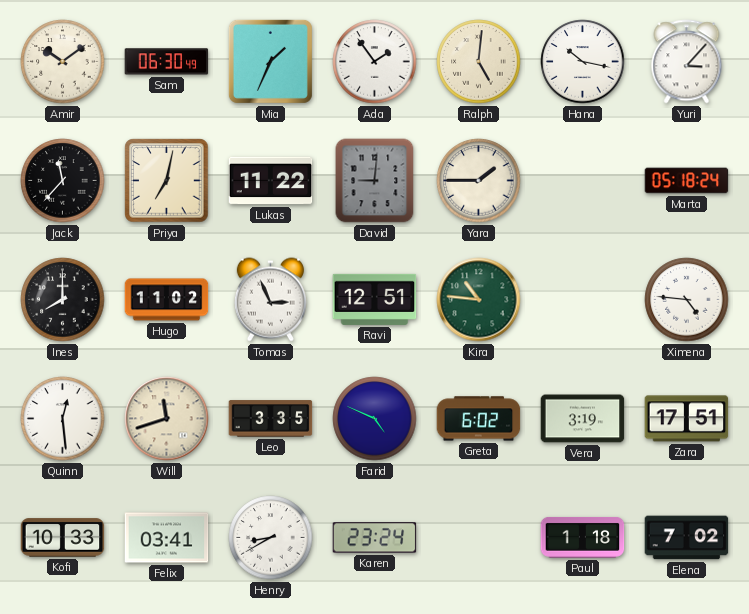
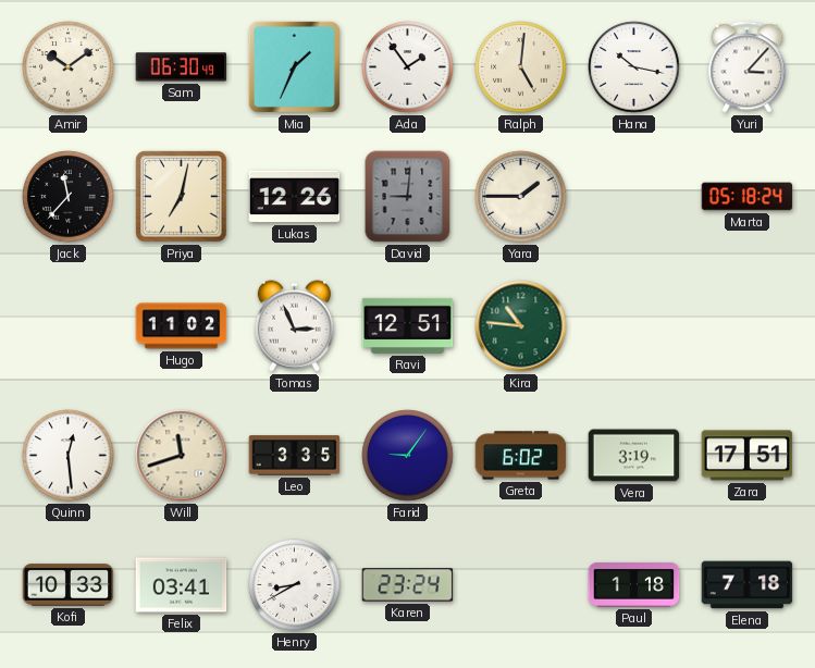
Lukas: 11:22 -> 12:26 (295, 197)
Ines: 8:00 -> none (63, 300)
Ximena: 4:46 -> none (687, 300)
Farid: 4:49 -> 9:06 (408, 456)
Elena: 7:02 -> 7:18 (748, 585)
